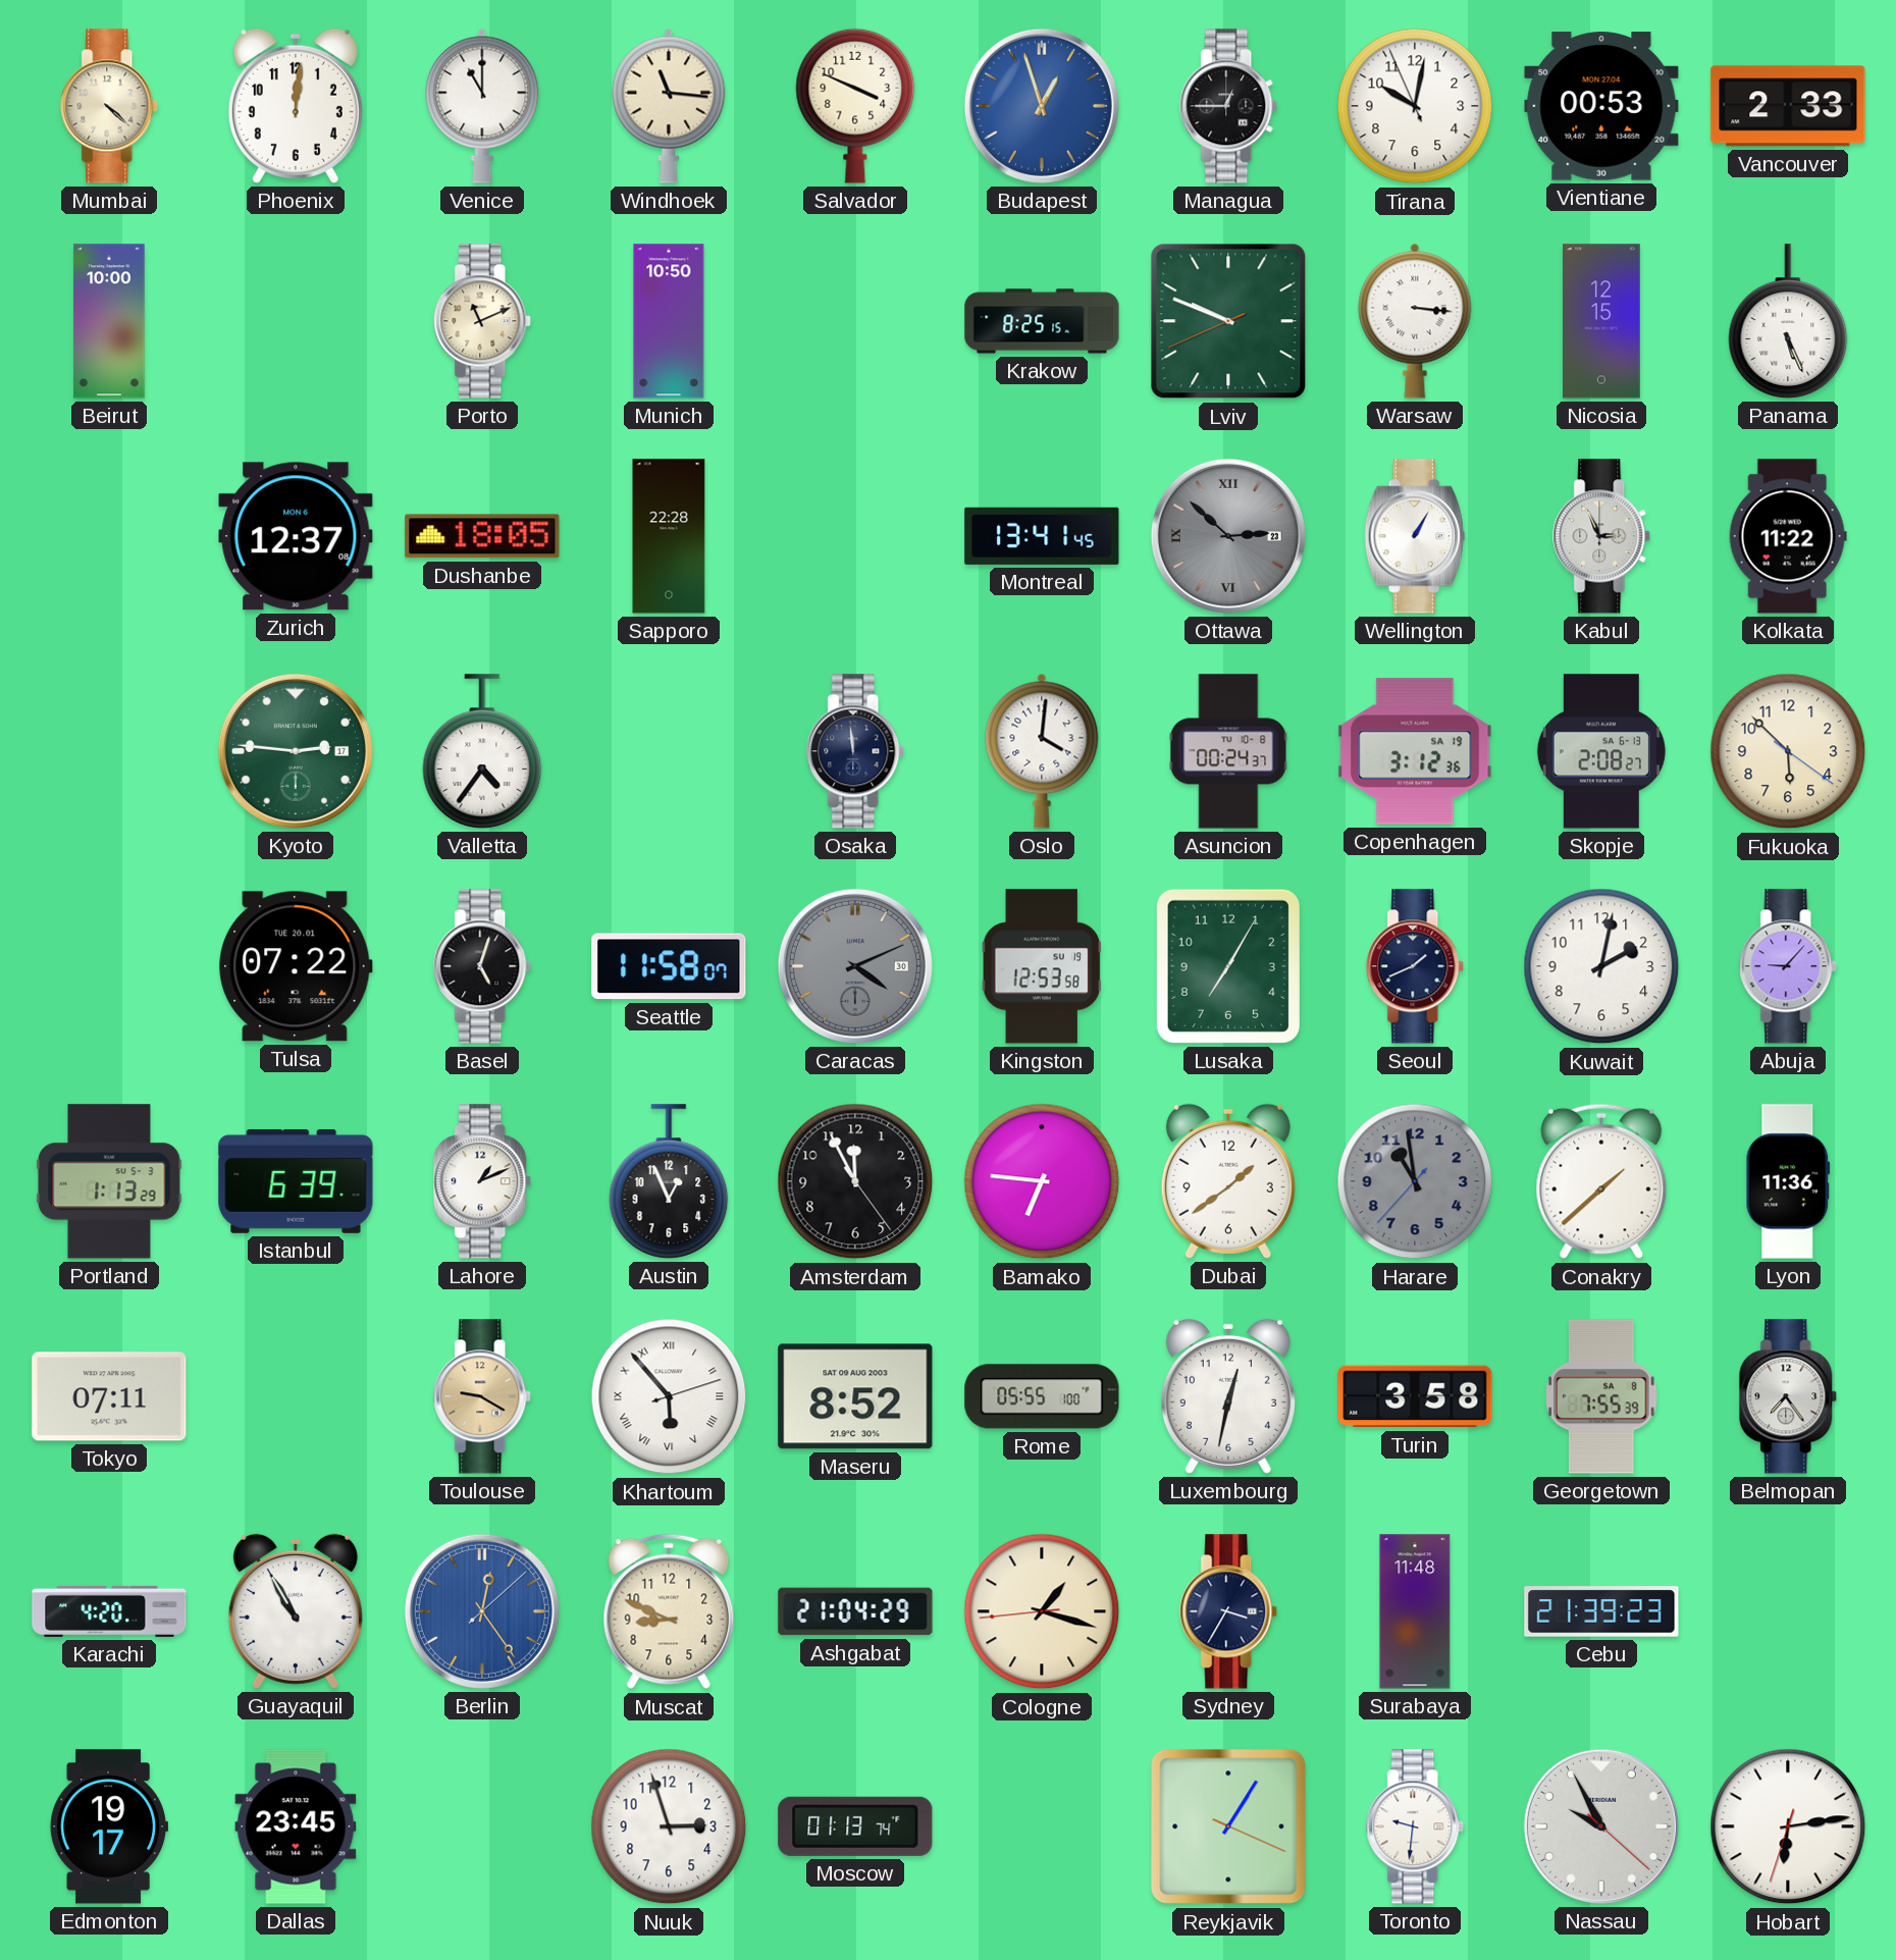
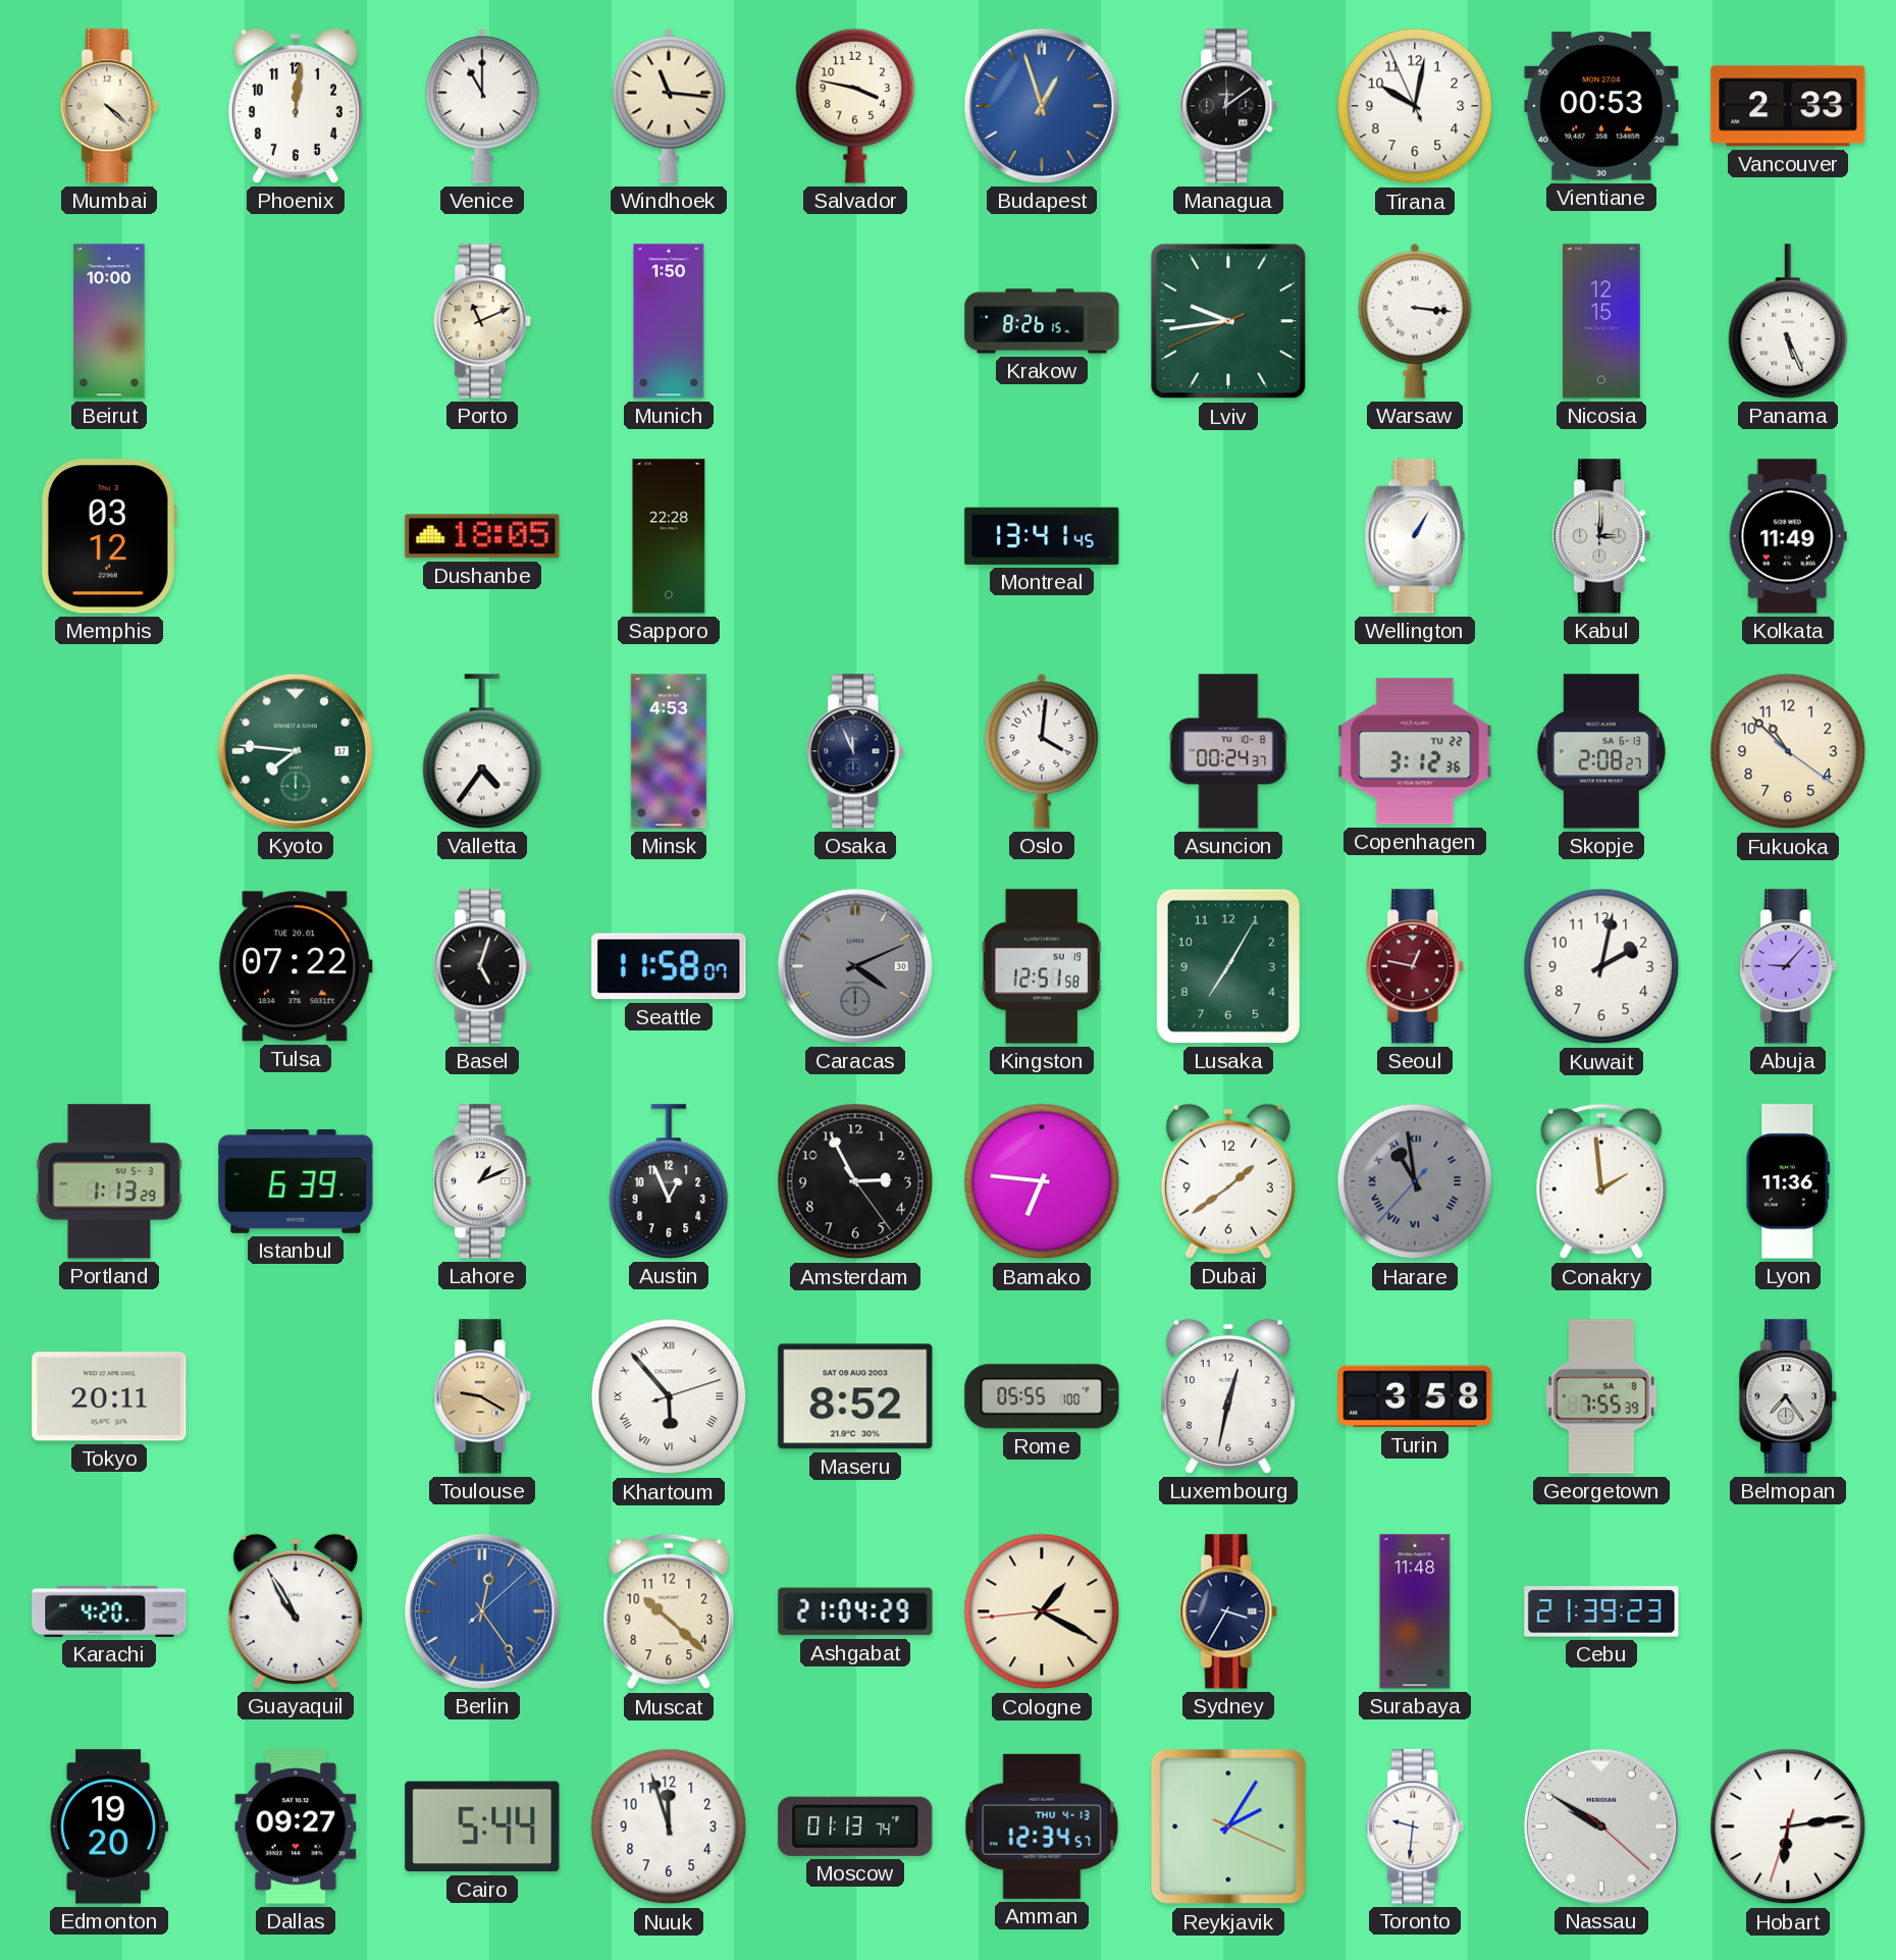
Salvador: 3:49 -> 3:47 (855, 106)
Managua: 12:45 -> 12:09 (1229, 106)
Munich: 10:50 -> 1:50 (669, 321)
Krakow: 8:25 -> 8:26 (1042, 321)
Lviv: 9:48 -> 9:43 (1228, 321)
Memphis: none -> 03:12 (109, 536)
Zurich: 12:37 -> none (296, 536)
Ottawa: 2:52 -> none (1228, 536)
Kabul: 2:56 -> 3:01 (1602, 536)
Kolkata: 11:22 -> 11:49 (1788, 536)
Kyoto: 2:46 -> 7:46 (296, 751)
Minsk: none -> 4:53 (669, 751)
Osaka: 11:59 -> 11:56 (856, 751)
Copenhagen date: SA 19 -> TU 22 (1415, 751)
Fukuoka: 5:52 -> 10:52 (1788, 751)
Kingston: 12:53 -> 12:51 (1042, 966)
Seoul: 1:41 -> 12:47 (1416, 966)
Seoul dial: navy -> burgundy (1416, 966)
Amsterdam: 11:55 -> 2:55 (855, 1181)
Harare numerals: Arabic -> Roman (1415, 1181)
Conakry: 1:38 -> 1:59 (1601, 1181)
Tokyo: 07:11 -> 20:11 (109, 1396)
Muscat: 8:49 -> 10:22 (669, 1611)
Cologne: 1:17 -> 1:19 (1042, 1611)
Edmonton: 19:17 -> 19:20 (109, 1826)
Dallas: 23:45 -> 09:27 (296, 1826)
Cairo: none -> 5:44 (482, 1826)
Nuuk: 2:57 -> 11:57 (669, 1826)
Amman: none -> 12:34 (1042, 1826)
Reykjavik: 1:05 -> 2:05 (1228, 1826)
Nassau: 9:55 -> 9:50 (1601, 1826)
